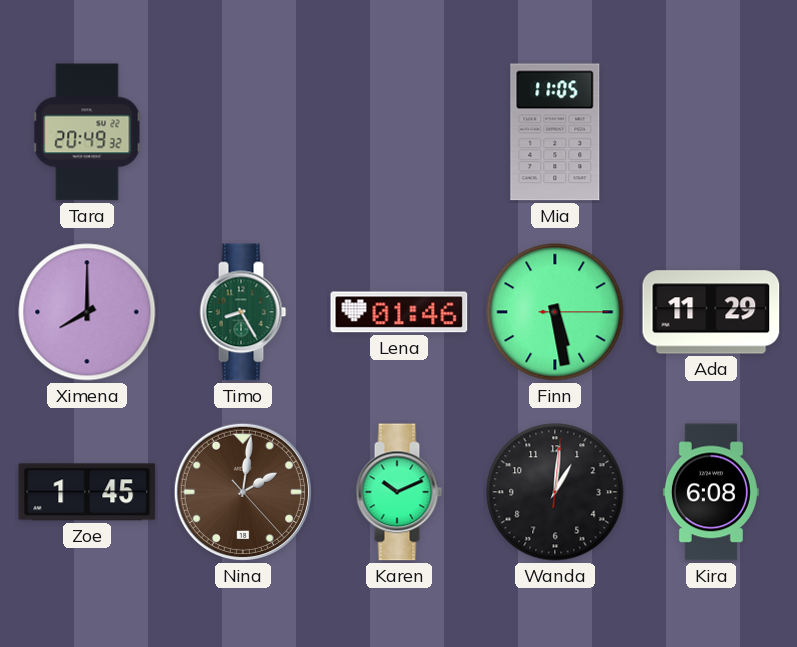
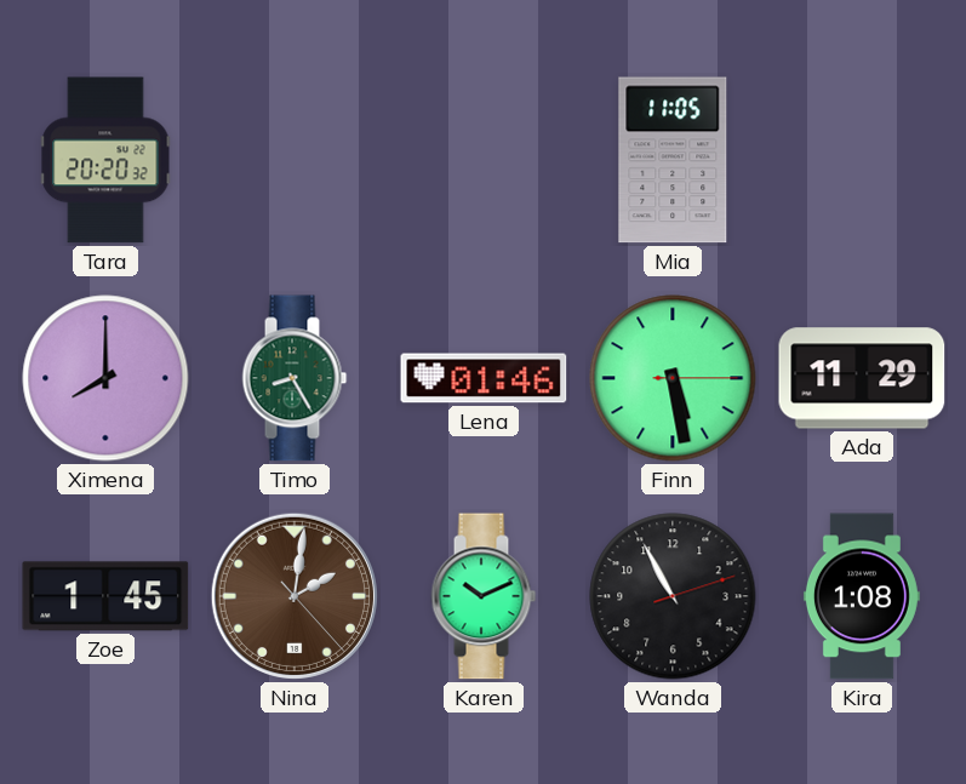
Tara: 20:49 -> 20:20 (105, 160)
Wanda: 1:01 -> 10:55 (673, 596)
Kira: 6:08 -> 1:08 (862, 596)
